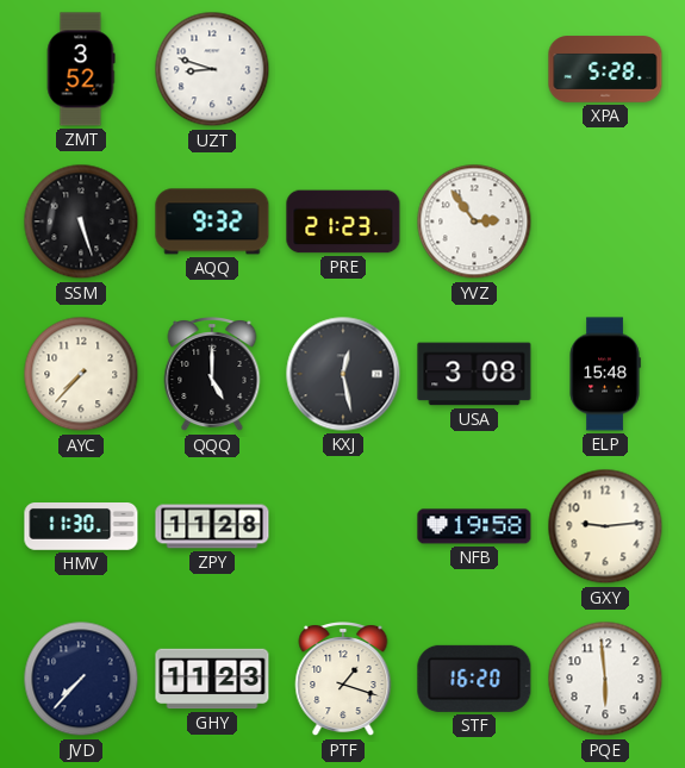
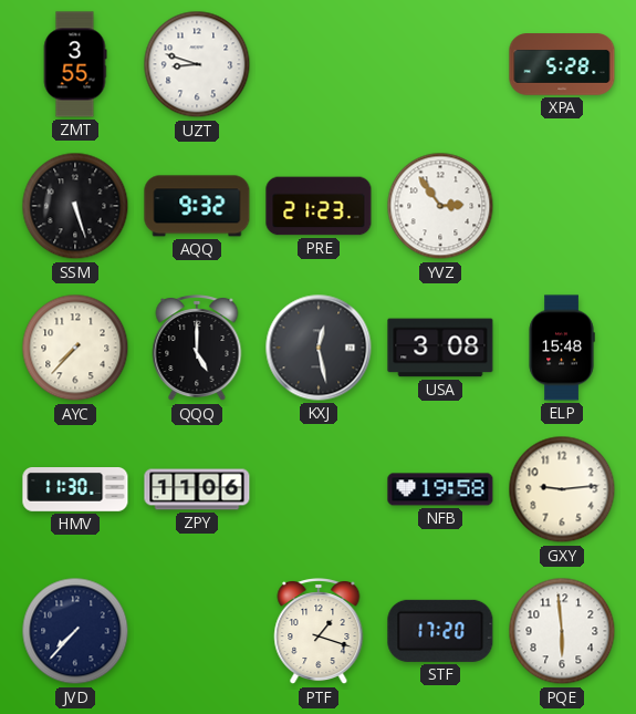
ZMT: 3:52 -> 3:55 (75, 64)
ZPY: 11:28 -> 11:06 (197, 489)
GHY: 11:23 -> none (212, 679)
STF: 16:20 -> 17:20 (440, 631)
